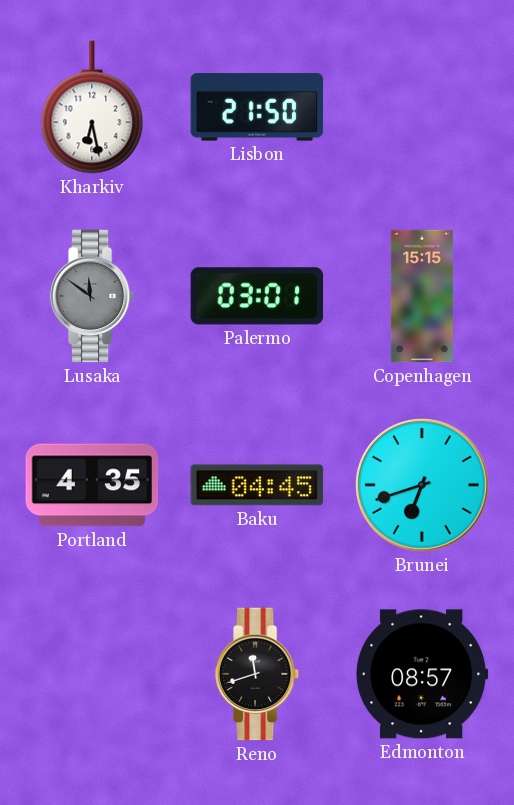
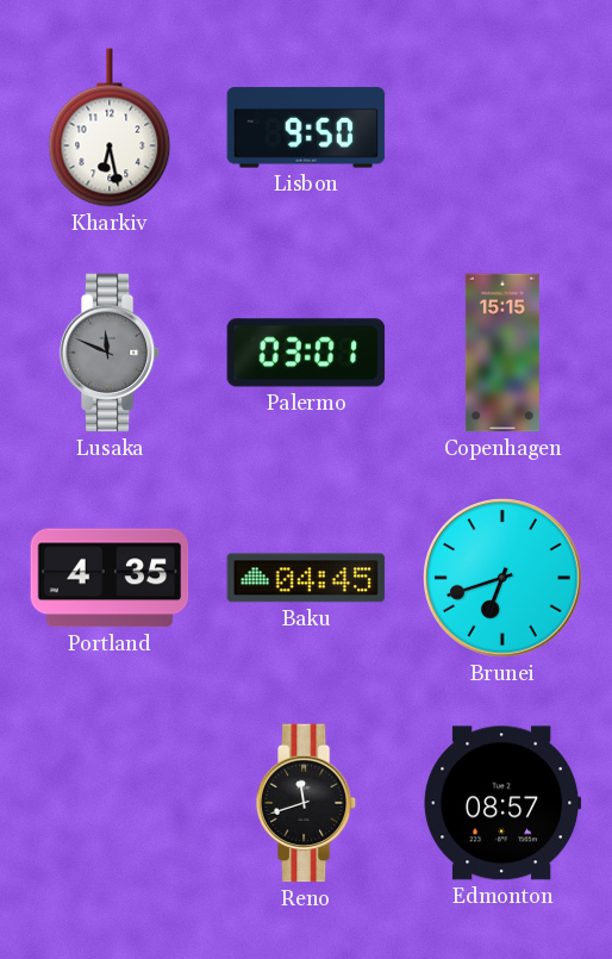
Lisbon: 21:50 -> 9:50 (306, 127)
Lusaka: 11:51 -> 11:49 (110, 353)
